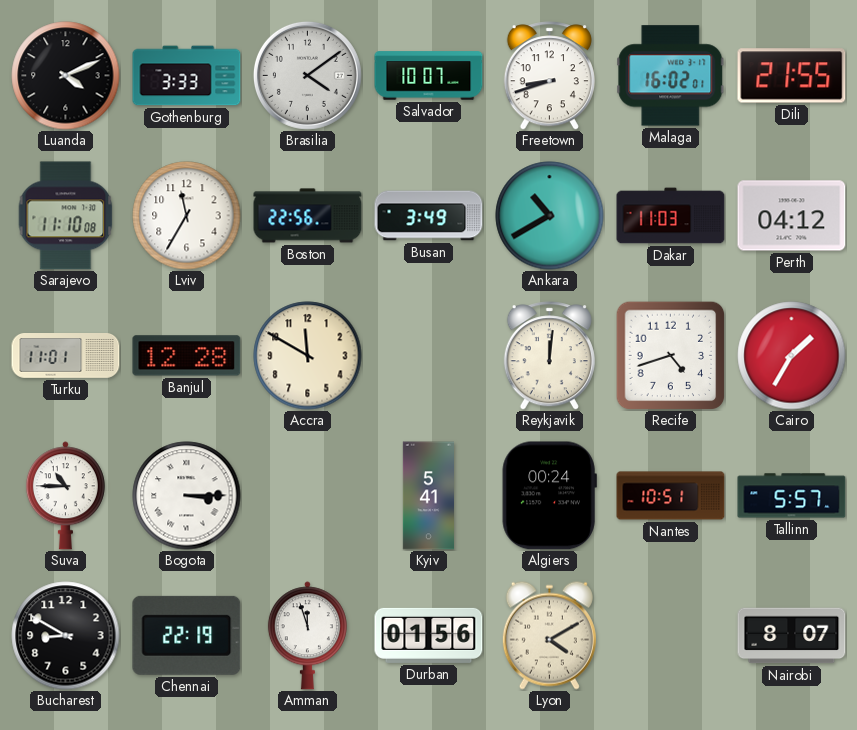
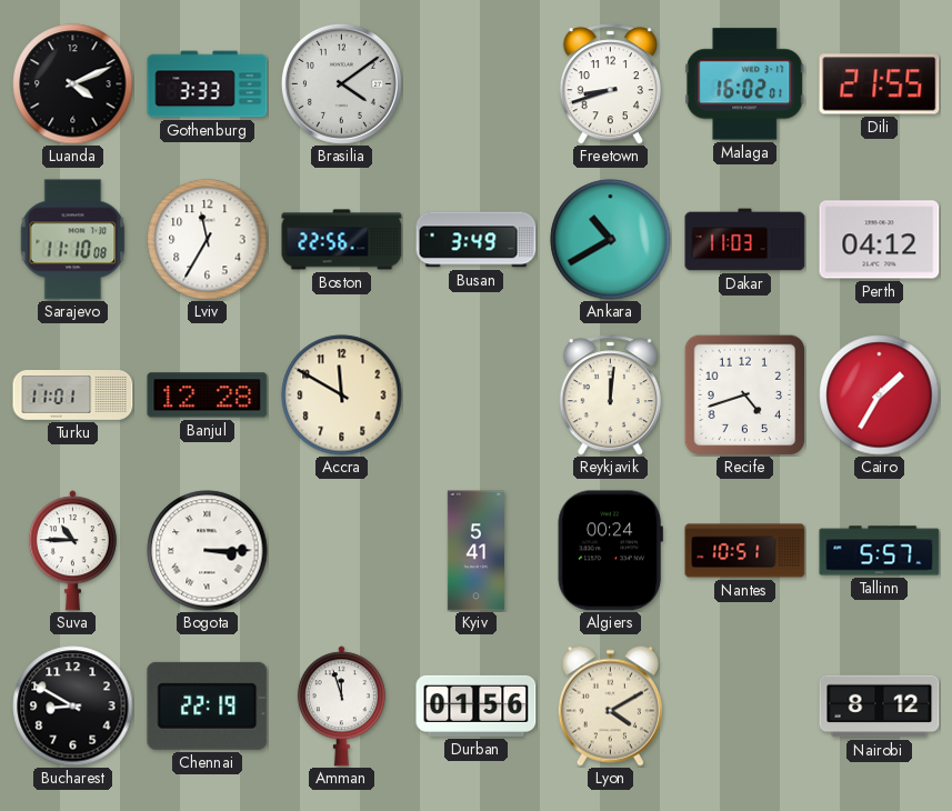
Salvador: 10:07 -> none (429, 76)
Nairobi: 8:07 -> 8:12 (880, 707)
